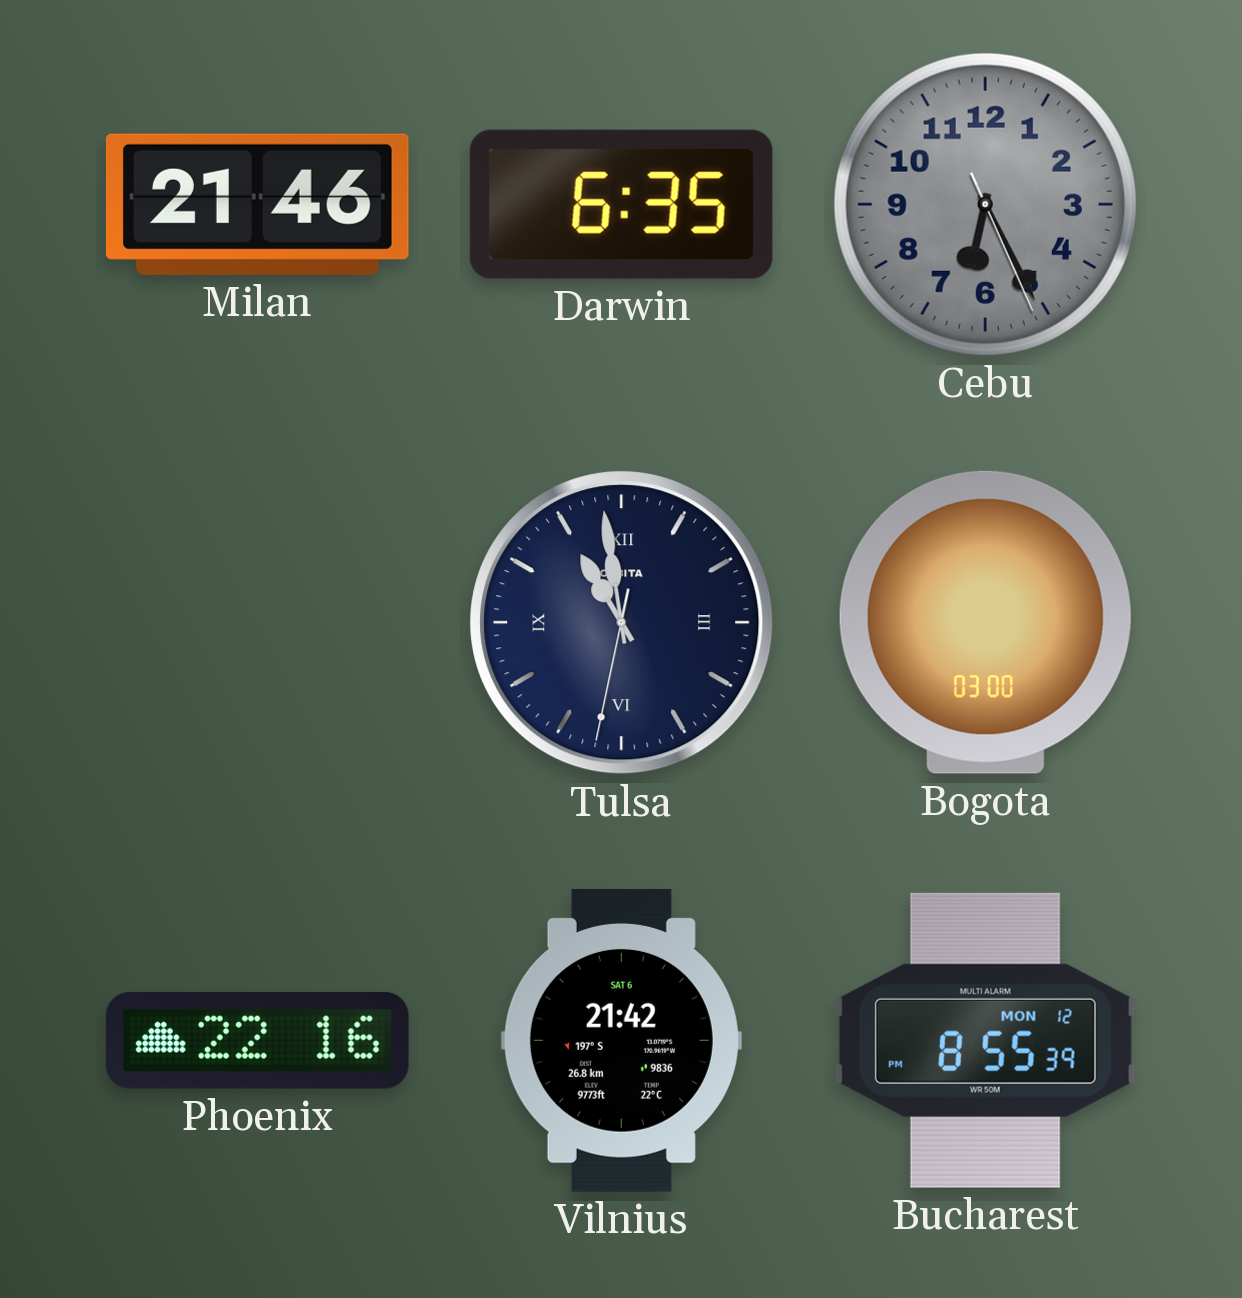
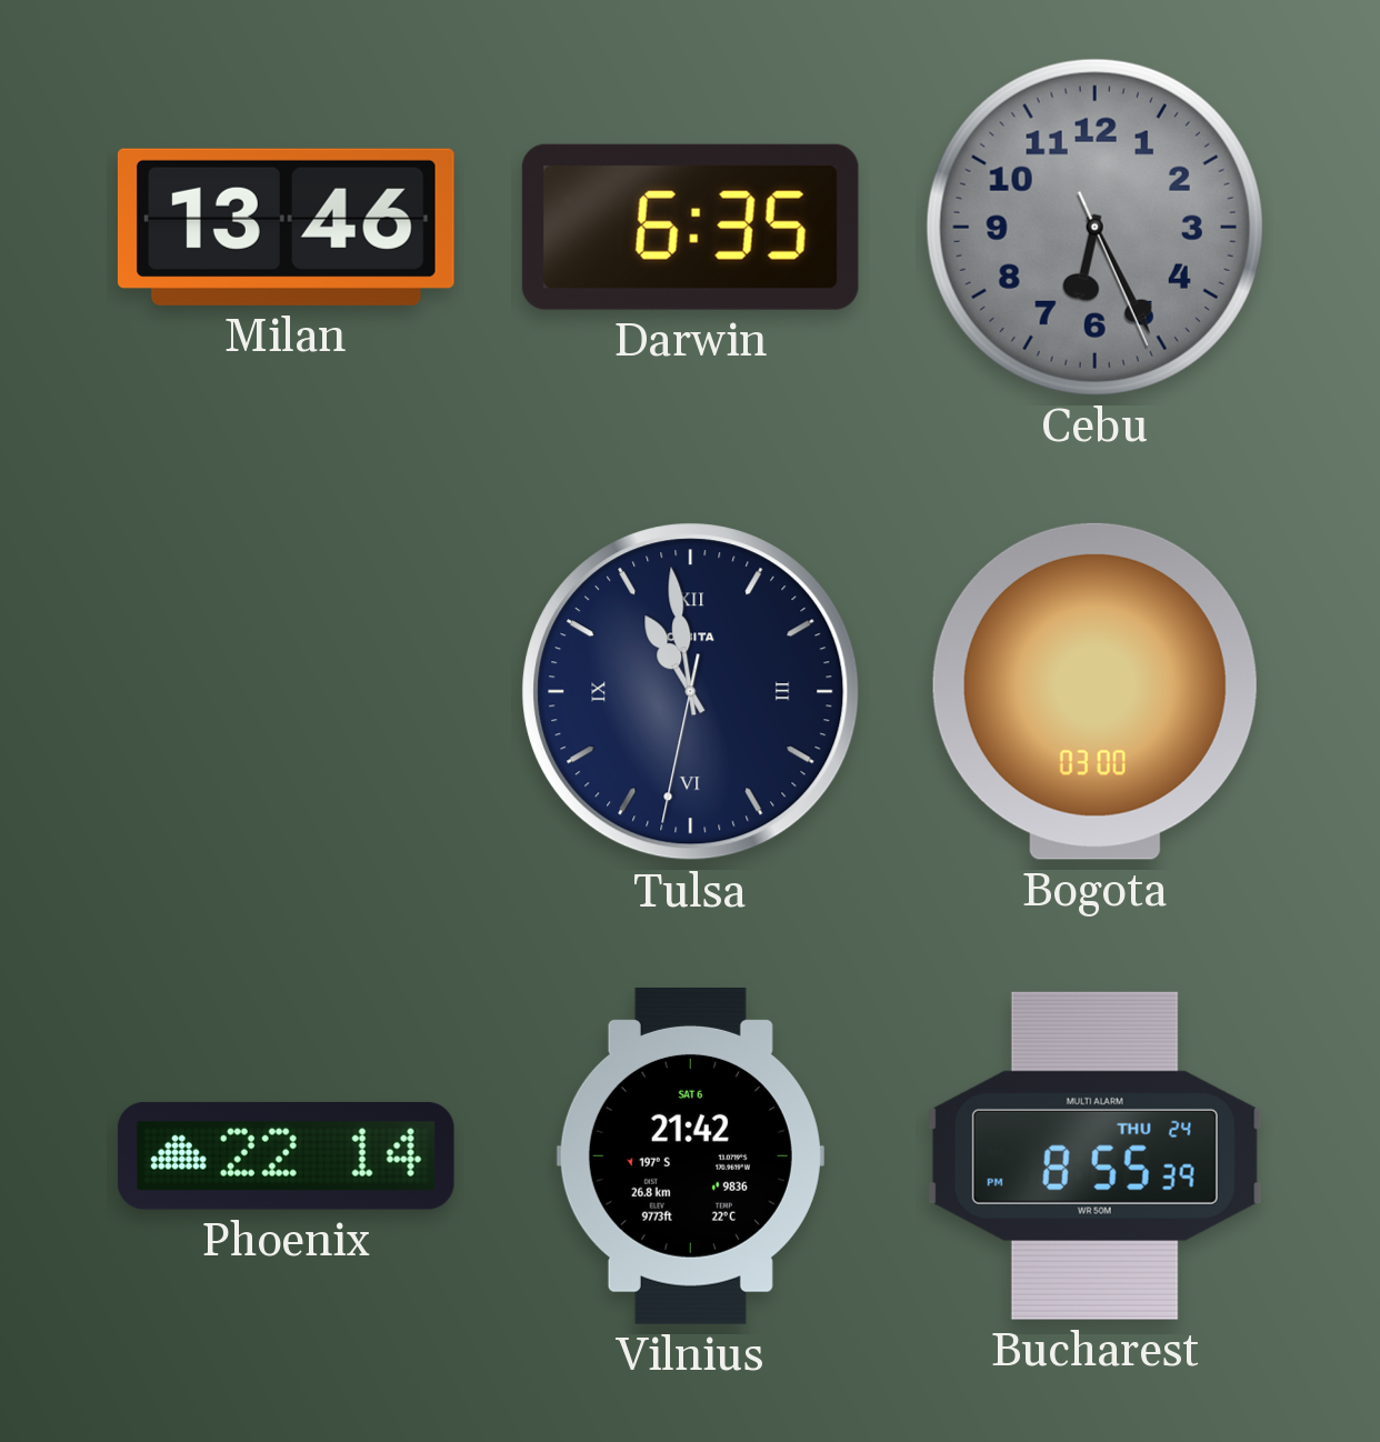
Milan: 21:46 -> 13:46 (286, 227)
Phoenix: 22:16 -> 22:14 (286, 1155)
Bucharest date: MON 12 -> THU 24 (1094, 1155)
